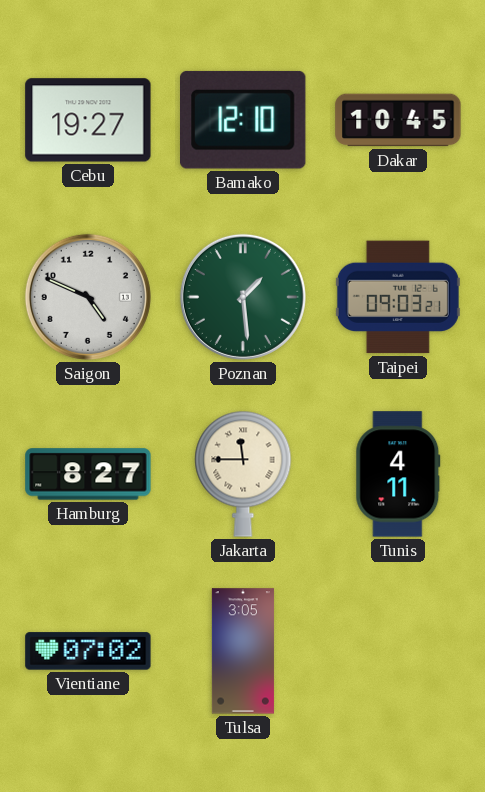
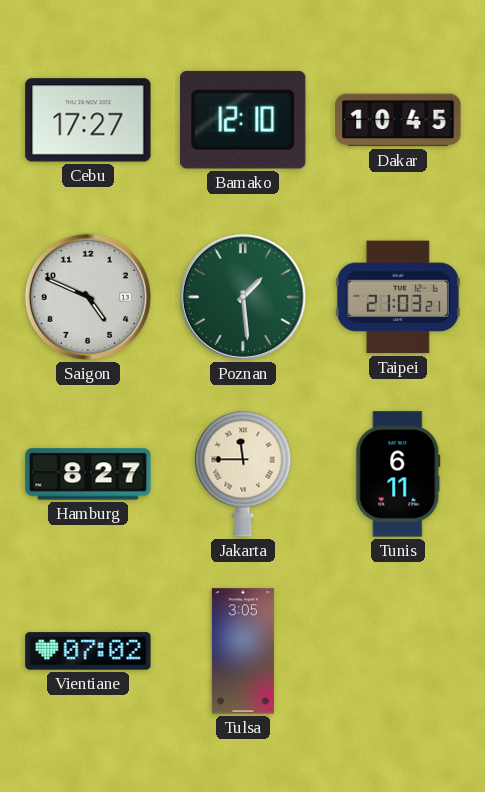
Cebu: 19:27 -> 17:27 (88, 120)
Taipei: 09:03 -> 21:03 (398, 297)
Tunis: 4:11 -> 6:11 (398, 474)
